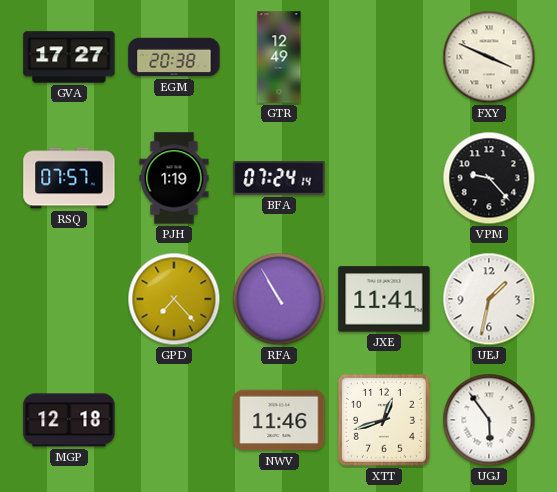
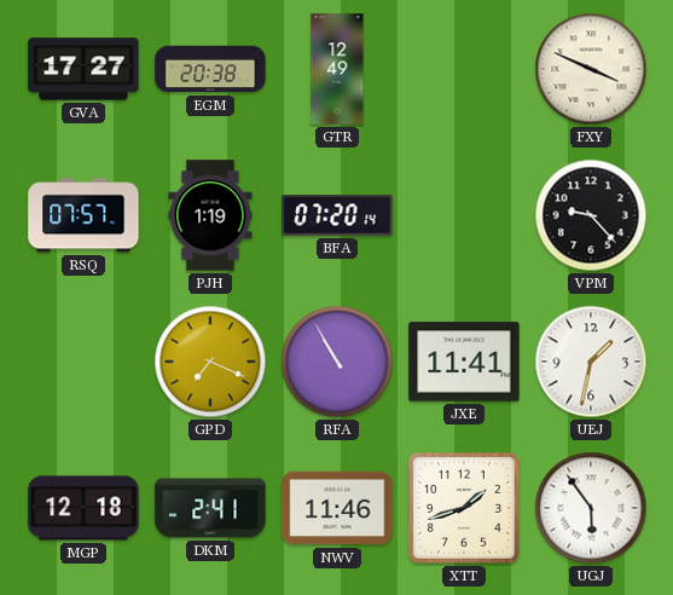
BFA: 07:24 -> 07:20 (337, 215)
GPD: 7:23 -> 7:19 (210, 362)
DKM: none -> 2:41 (210, 508)
XTT: 12:42 -> 1:42 (464, 508)
